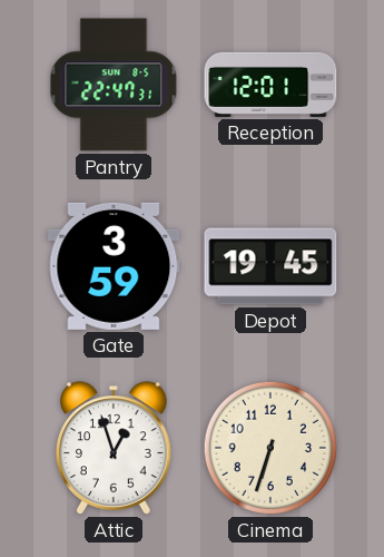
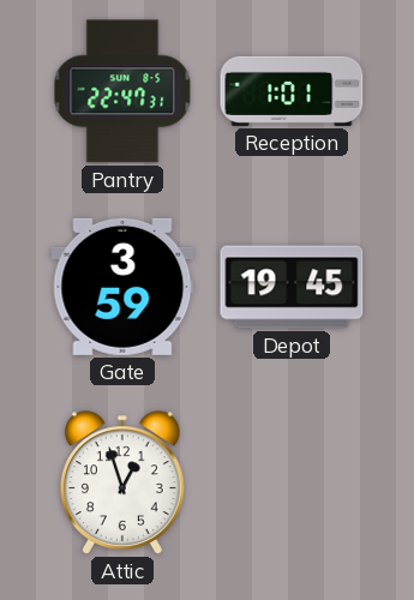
Reception: 12:01 -> 1:01 (292, 91)
Cinema: 6:33 -> none (270, 448)
